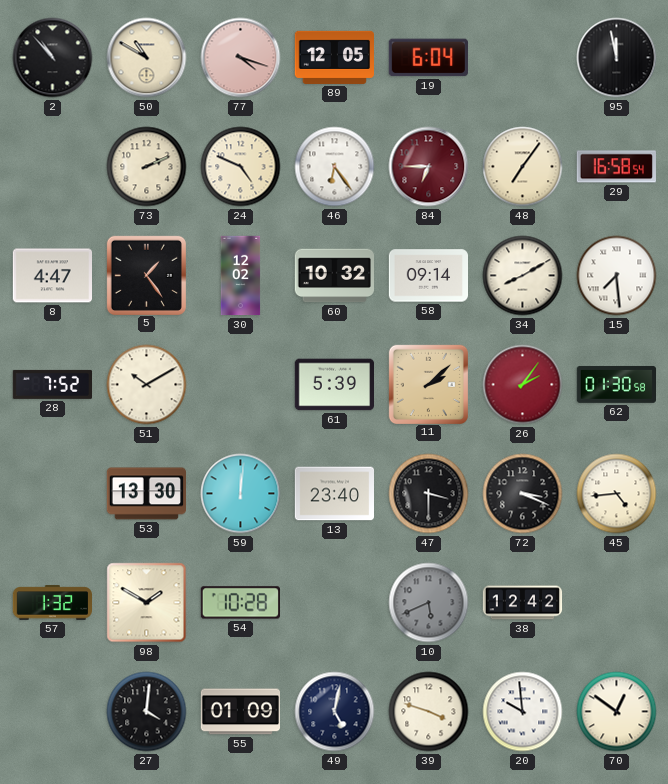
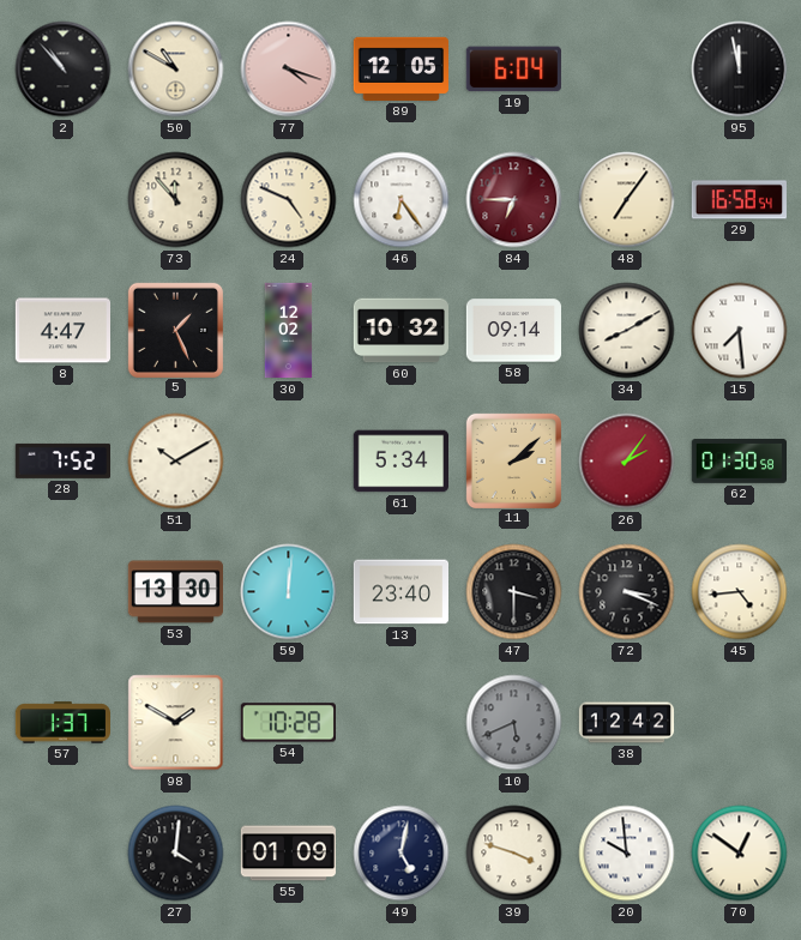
73: 2:11 -> 11:53 (176, 200)
5: 1:24 -> 1:26 (175, 330)
61: 5:39 -> 5:34 (401, 462)
57: 1:32 -> 1:37 (62, 723)
